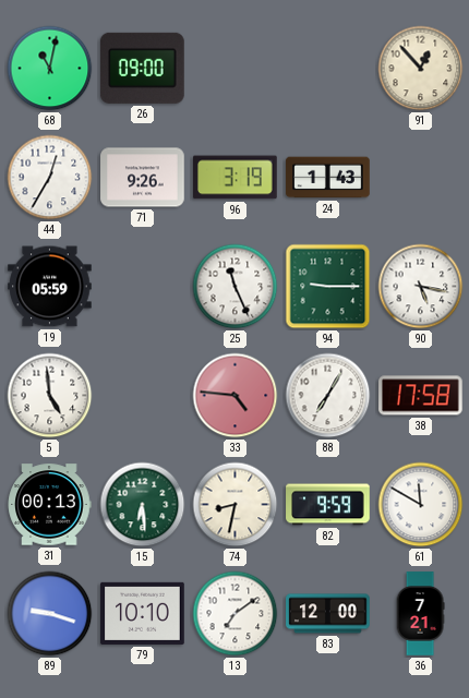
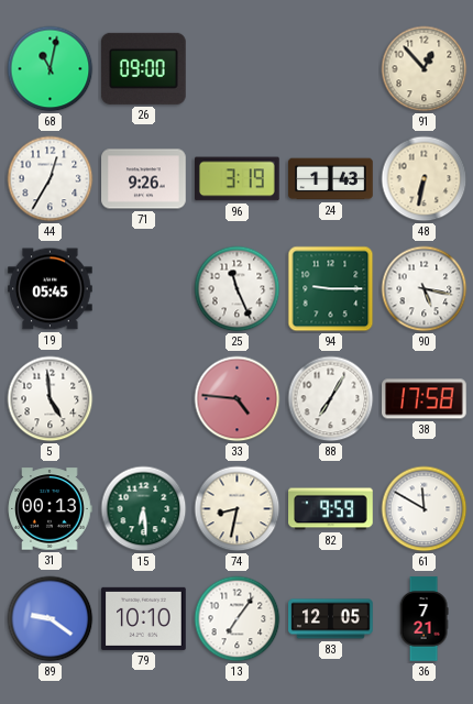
48: none -> 6:32 (425, 179)
19: 05:59 -> 05:45 (51, 289)
89: 9:18 -> 9:21 (51, 619)
13: 7:09 -> 7:06 (238, 619)
83: 12:00 -> 12:05 (331, 619)
